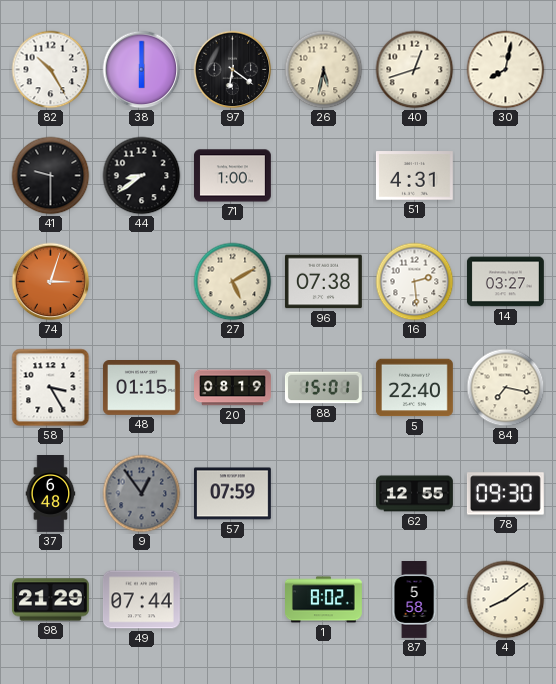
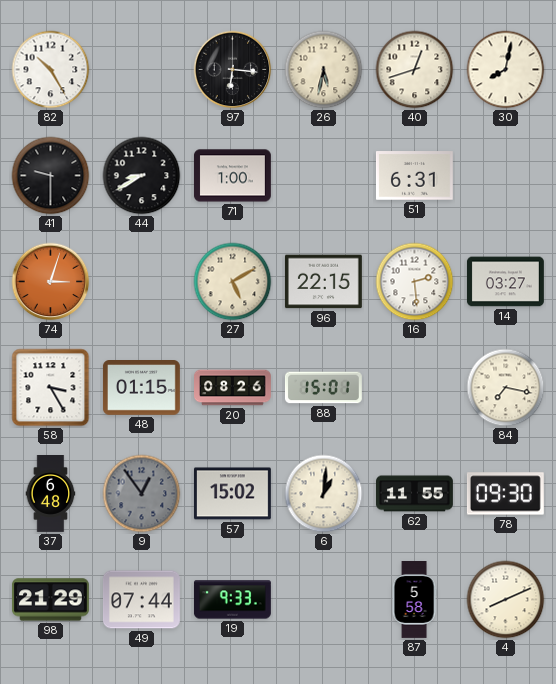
38: 6:00 -> none (142, 70)
97: 6:21 -> 6:16 (233, 70)
44: 8:39 -> 8:40 (142, 176)
51: 4:31 -> 6:31 (414, 176)
96: 07:38 -> 22:15 (323, 282)
20: 08:19 -> 08:26 (233, 388)
5: 22:40 -> none (414, 388)
57: 07:59 -> 15:02 (232, 494)
6: none -> 1:01 (324, 494)
62: 12:55 -> 11:55 (415, 494)
19: none -> 9:33 (232, 600)
1: 8:02 -> none (324, 600)
4: 8:09 -> 8:11 (506, 600)
